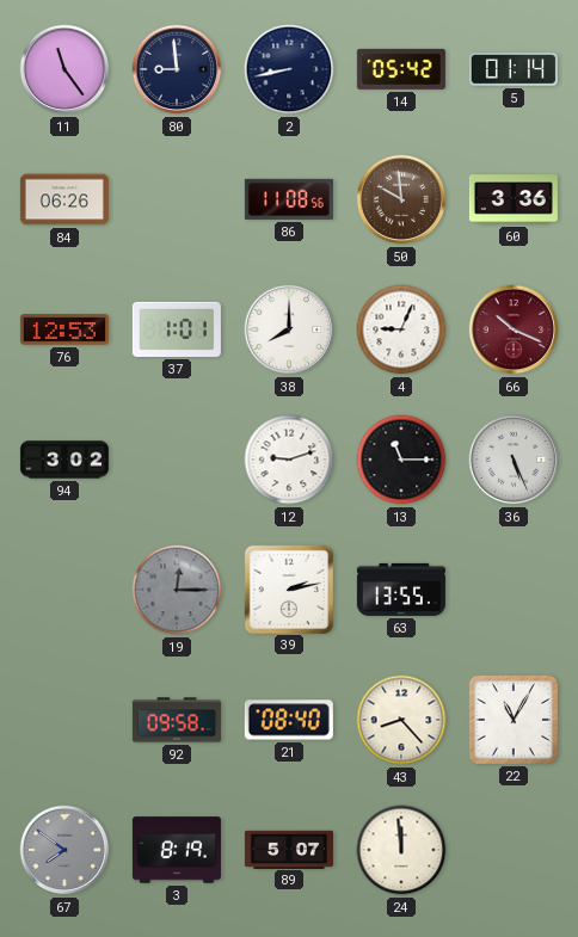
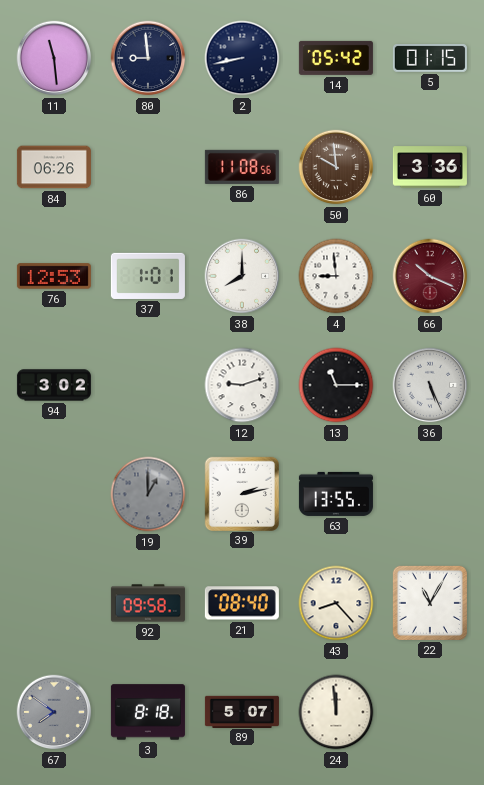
11: 11:24 -> 11:29 (54, 58)
5: 01:14 -> 01:15 (430, 59)
4: 9:04 -> 8:59 (336, 276)
19: 12:15 -> 1:00 (148, 494)
3: 8:19 -> 8:18 (148, 712)
